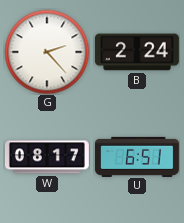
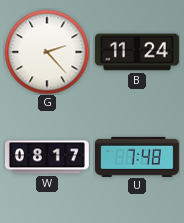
B: 2:24 -> 11:24 (137, 52)
U: 6:51 -> 7:48 (138, 156)
